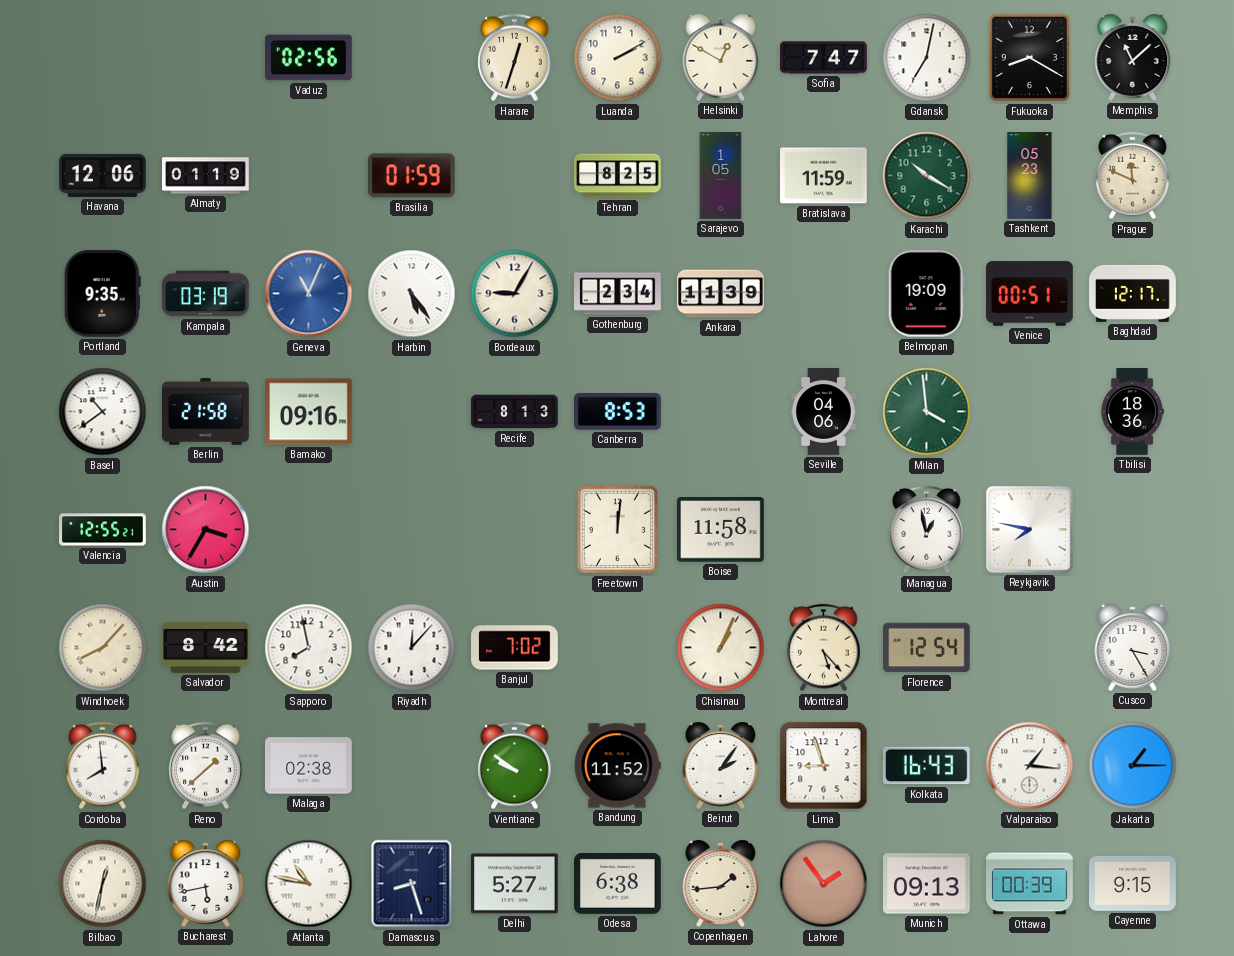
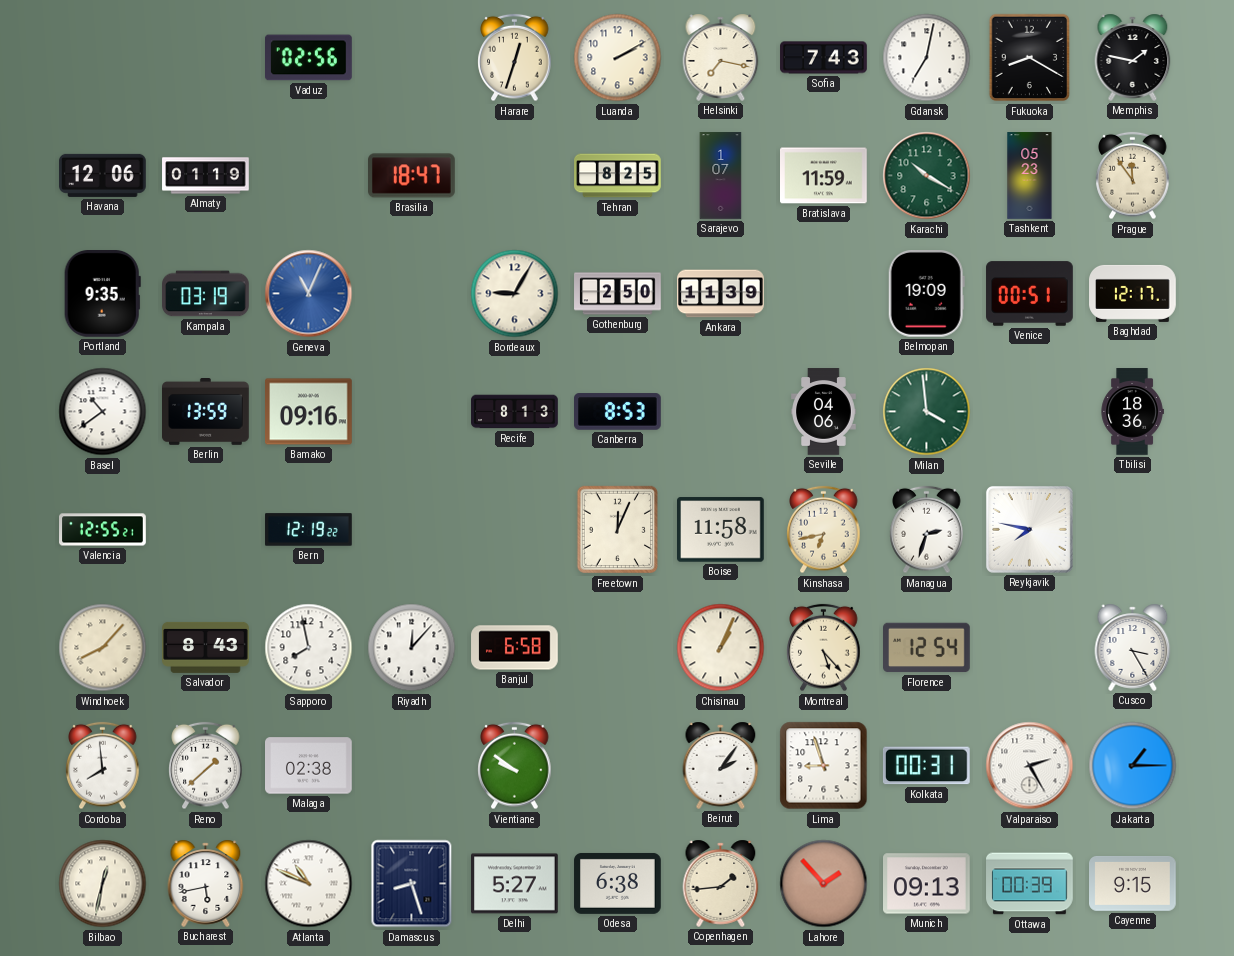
Helsinki: 12:50 -> 7:17 (721, 57)
Sofia: 7:47 -> 7:43 (824, 58)
Memphis: 11:08 -> 1:47 (1133, 57)
Brasilia: 01:59 -> 18:47 (412, 176)
Sarajevo: 1:05 -> 1:07 (721, 176)
Prague: 11:49 -> 11:54 (1133, 176)
Harbin: 5:24 -> none (412, 294)
Gothenburg: 2:34 -> 2:50 (618, 294)
Berlin: 21:58 -> 13:59 (206, 412)
Austin: 3:35 -> none (206, 530)
Bern: none -> 12:19 (309, 530)
Freetown: 12:01 -> 12:04 (617, 530)
Kinshasa: none -> 6:43 (824, 530)
Managua: 12:58 -> 2:33 (927, 530)
Salvador: 8:42 -> 8:43 (206, 647)
Banjul: 7:02 -> 6:58 (515, 648)
Bandung: 11:52 -> none (617, 766)
Kolkata: 16:43 -> 00:31 (926, 766)
Valparaiso: 1:16 -> 2:25 (1030, 766)
Atlanta: 10:47 -> 10:49 (309, 884)
Lahore: 1:54 -> 1:53 (824, 884)
